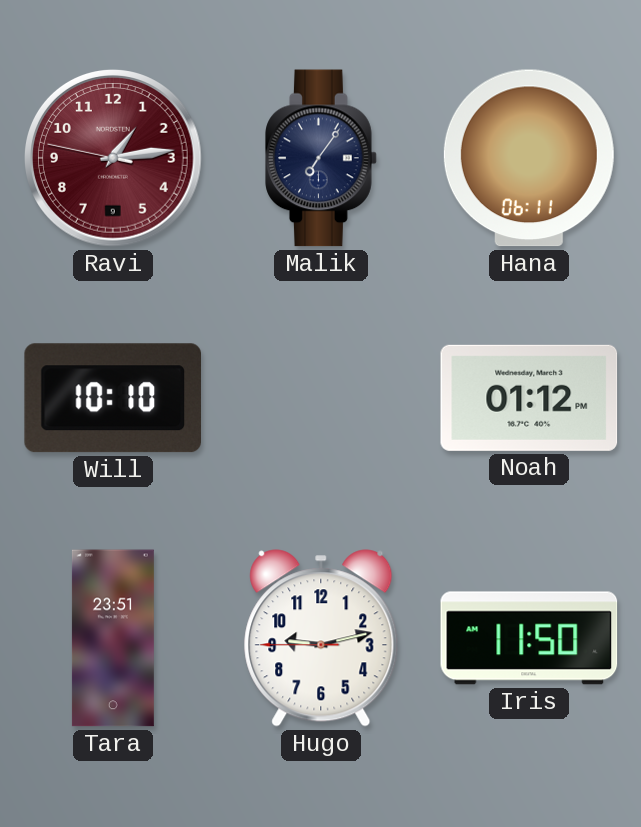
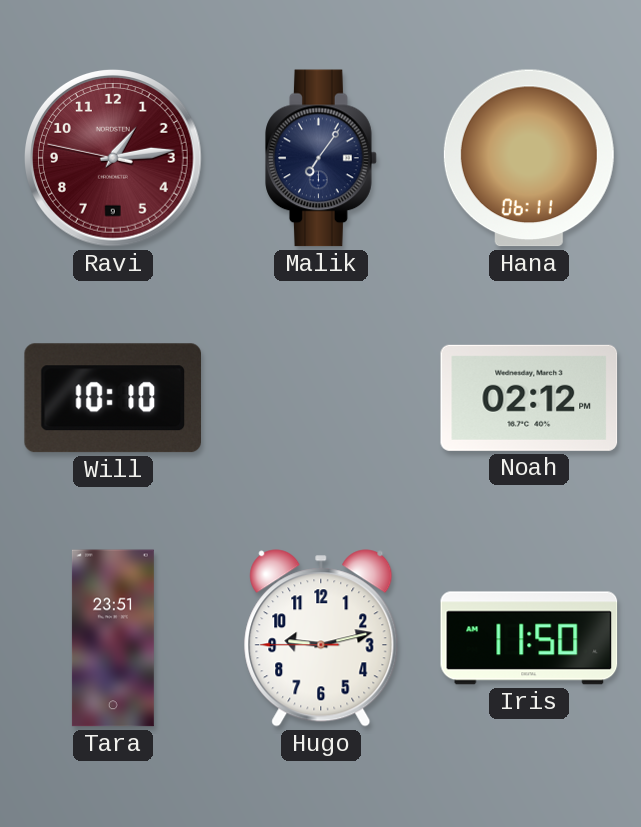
Noah: 01:12 -> 02:12 (529, 398)
